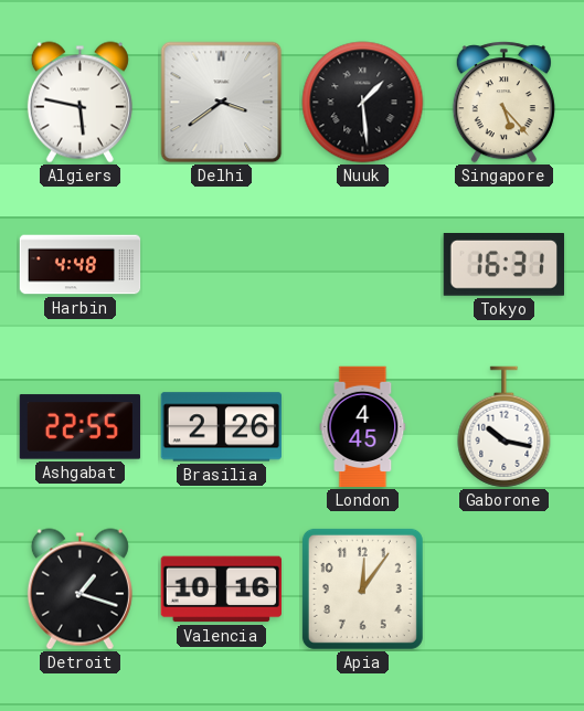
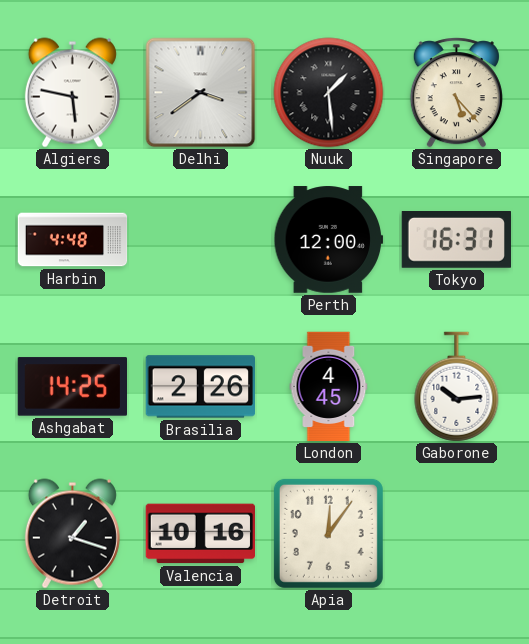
Perth: none -> 12:00 (329, 240)
Ashgabat: 22:55 -> 14:25 (72, 387)
Gaborone: 10:17 -> 10:14 (457, 387)
